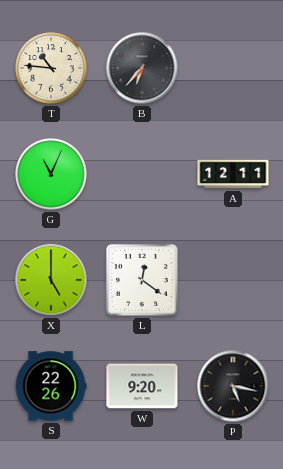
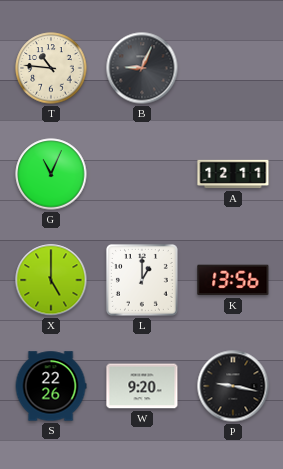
B: 6:37 -> 9:04 (142, 68)
L: 12:21 -> 1:00 (142, 280)
K: none -> 13:56 (233, 280)
P: 5:17 -> 9:17 (233, 386)
